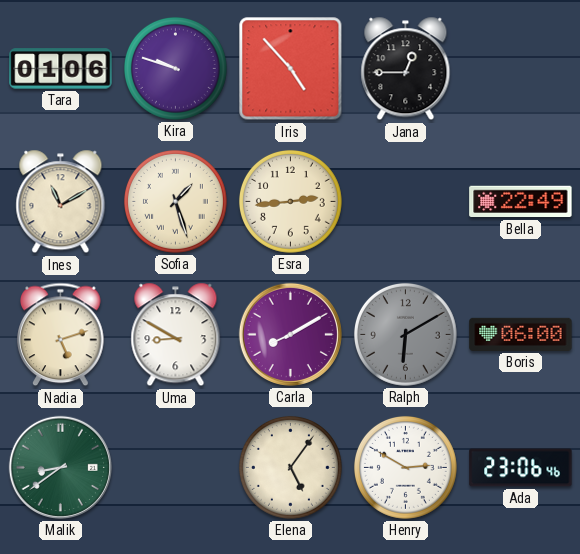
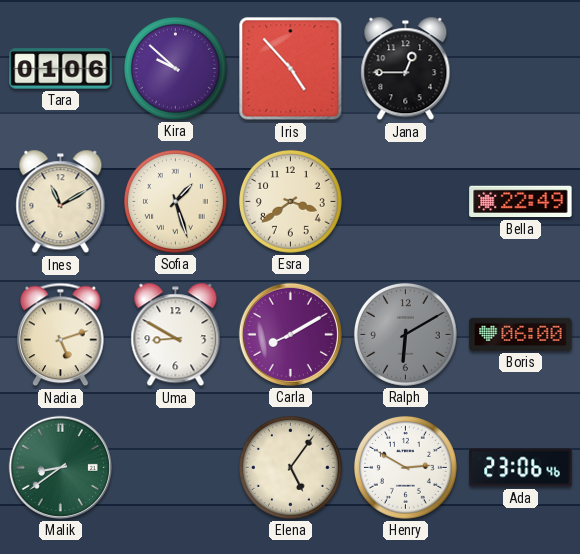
Kira: 9:48 -> 9:52 (175, 68)
Esra: 2:44 -> 3:39 (290, 201)
